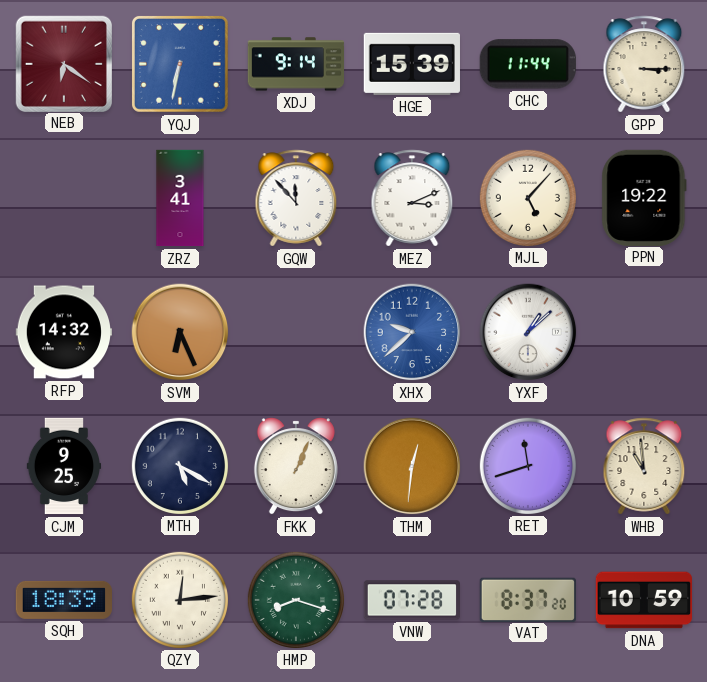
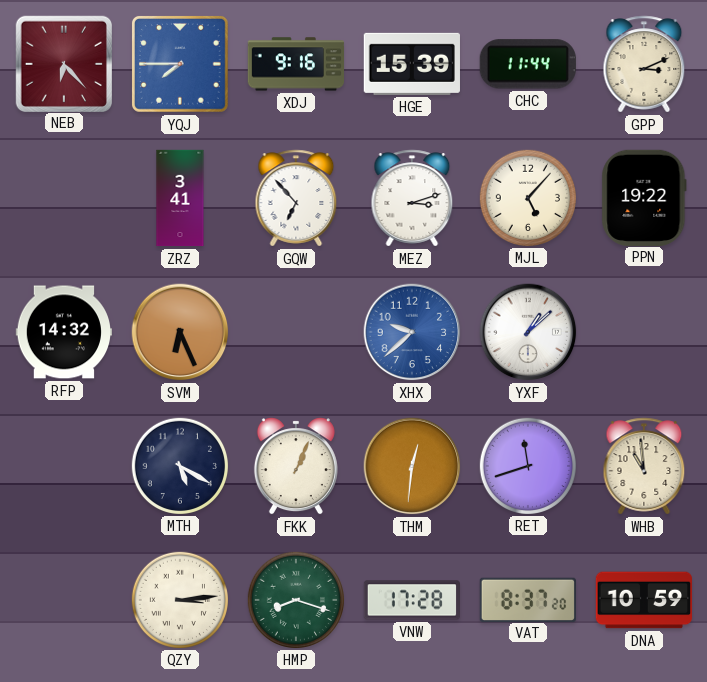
NEB: 6:21 -> 6:23 (63, 63)
YQJ: 6:32 -> 7:45 (180, 64)
XDJ: 9:14 -> 9:16 (296, 64)
GPP: 3:15 -> 3:11 (644, 64)
GQW: 11:53 -> 6:53 (296, 198)
MEZ: 3:11 -> 3:12 (412, 198)
CJM: 9:25 -> none (64, 466)
SQH: 18:39 -> none (63, 600)
QZY: 12:14 -> 3:14 (179, 599)
VNW: 07:28 -> 17:28 (411, 600)
